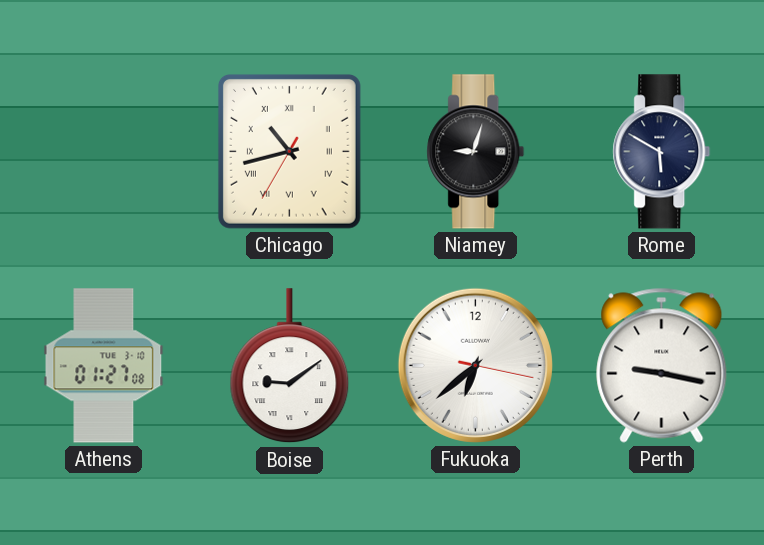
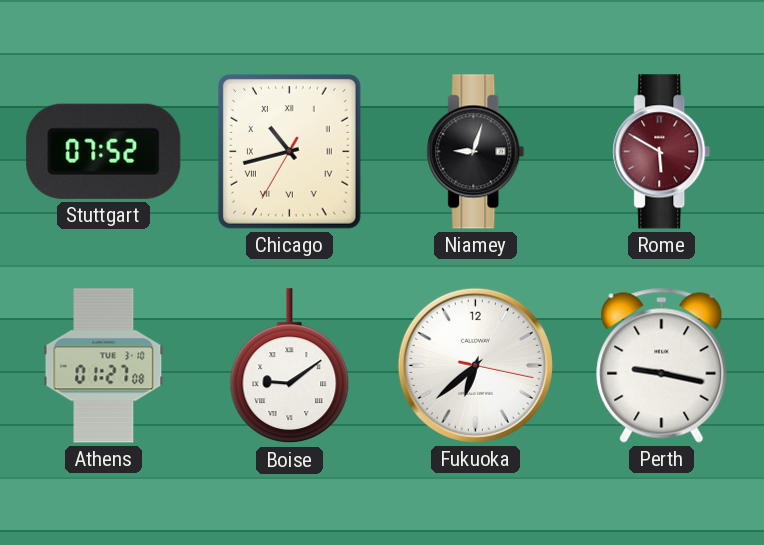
Stuttgart: none -> 07:52 (104, 151)
Rome dial: navy -> burgundy (662, 152)
